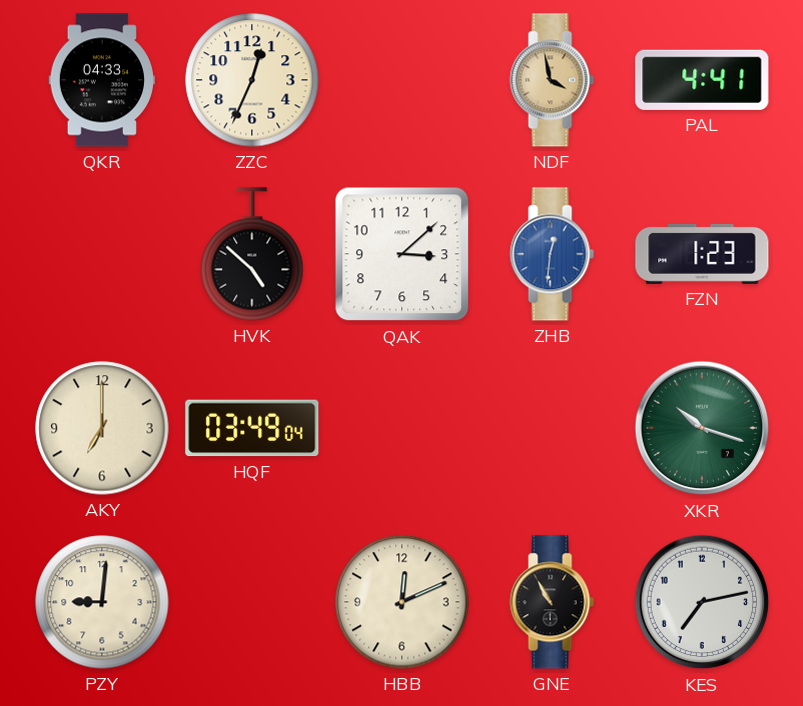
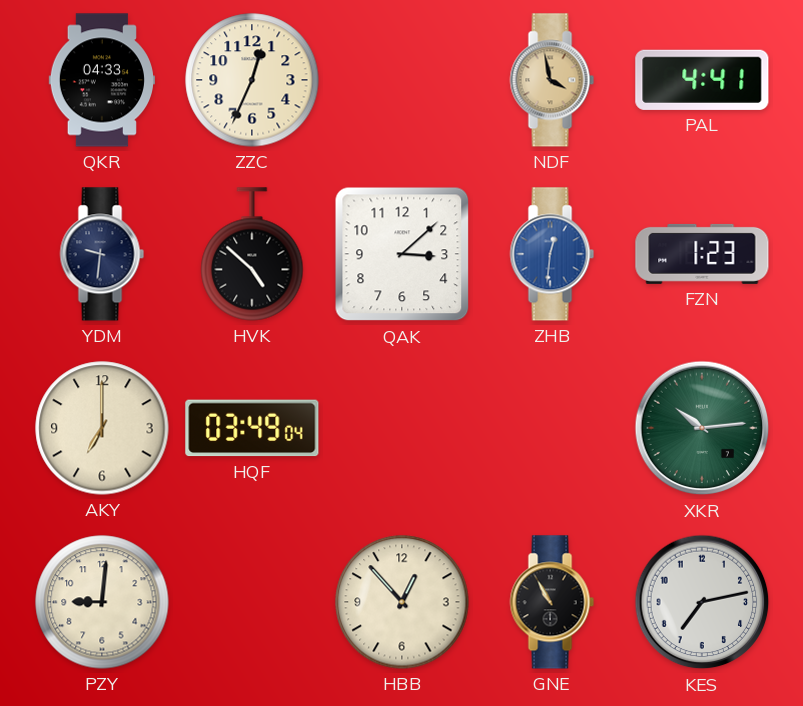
YDM: none -> 9:31 (102, 254)
XKR: 10:18 -> 10:14 (702, 428)
HBB: 12:11 -> 12:53 (402, 602)
